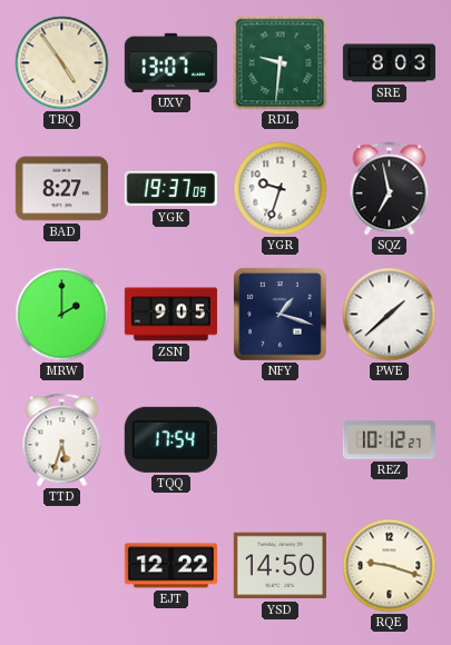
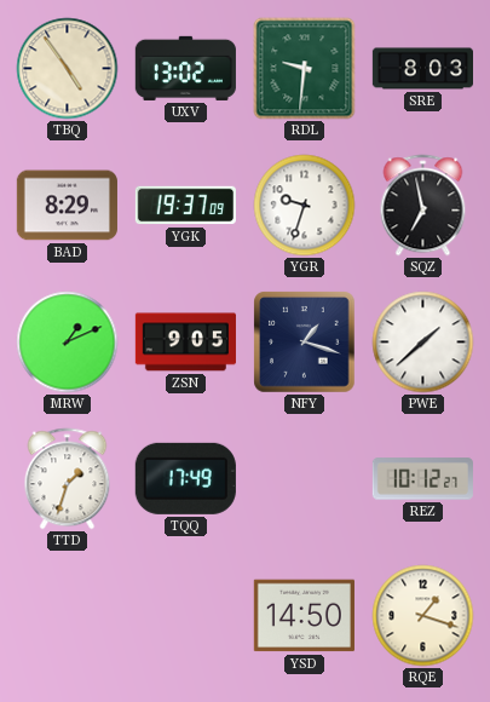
UXV: 13:07 -> 13:02 (185, 68)
BAD: 8:27 -> 8:29 (67, 206)
MRW: 2:00 -> 1:11 (68, 343)
TTD: 5:33 -> 1:33 (68, 479)
TQQ: 17:54 -> 17:49 (185, 478)
EJT: 12:22 -> none (170, 566)
RQE: 9:18 -> 1:18 (423, 616)
